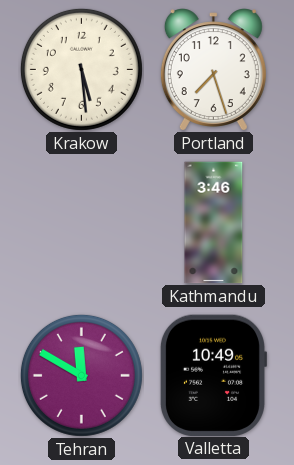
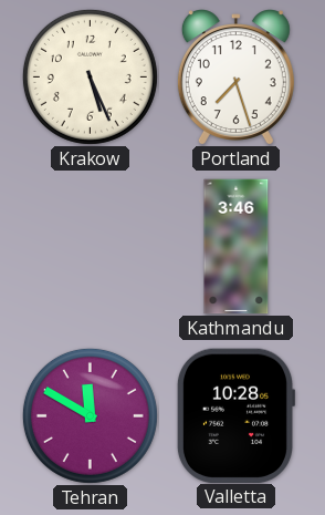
Krakow: 5:29 -> 5:26 (90, 76)
Valletta: 10:49 -> 10:28 (234, 415)
